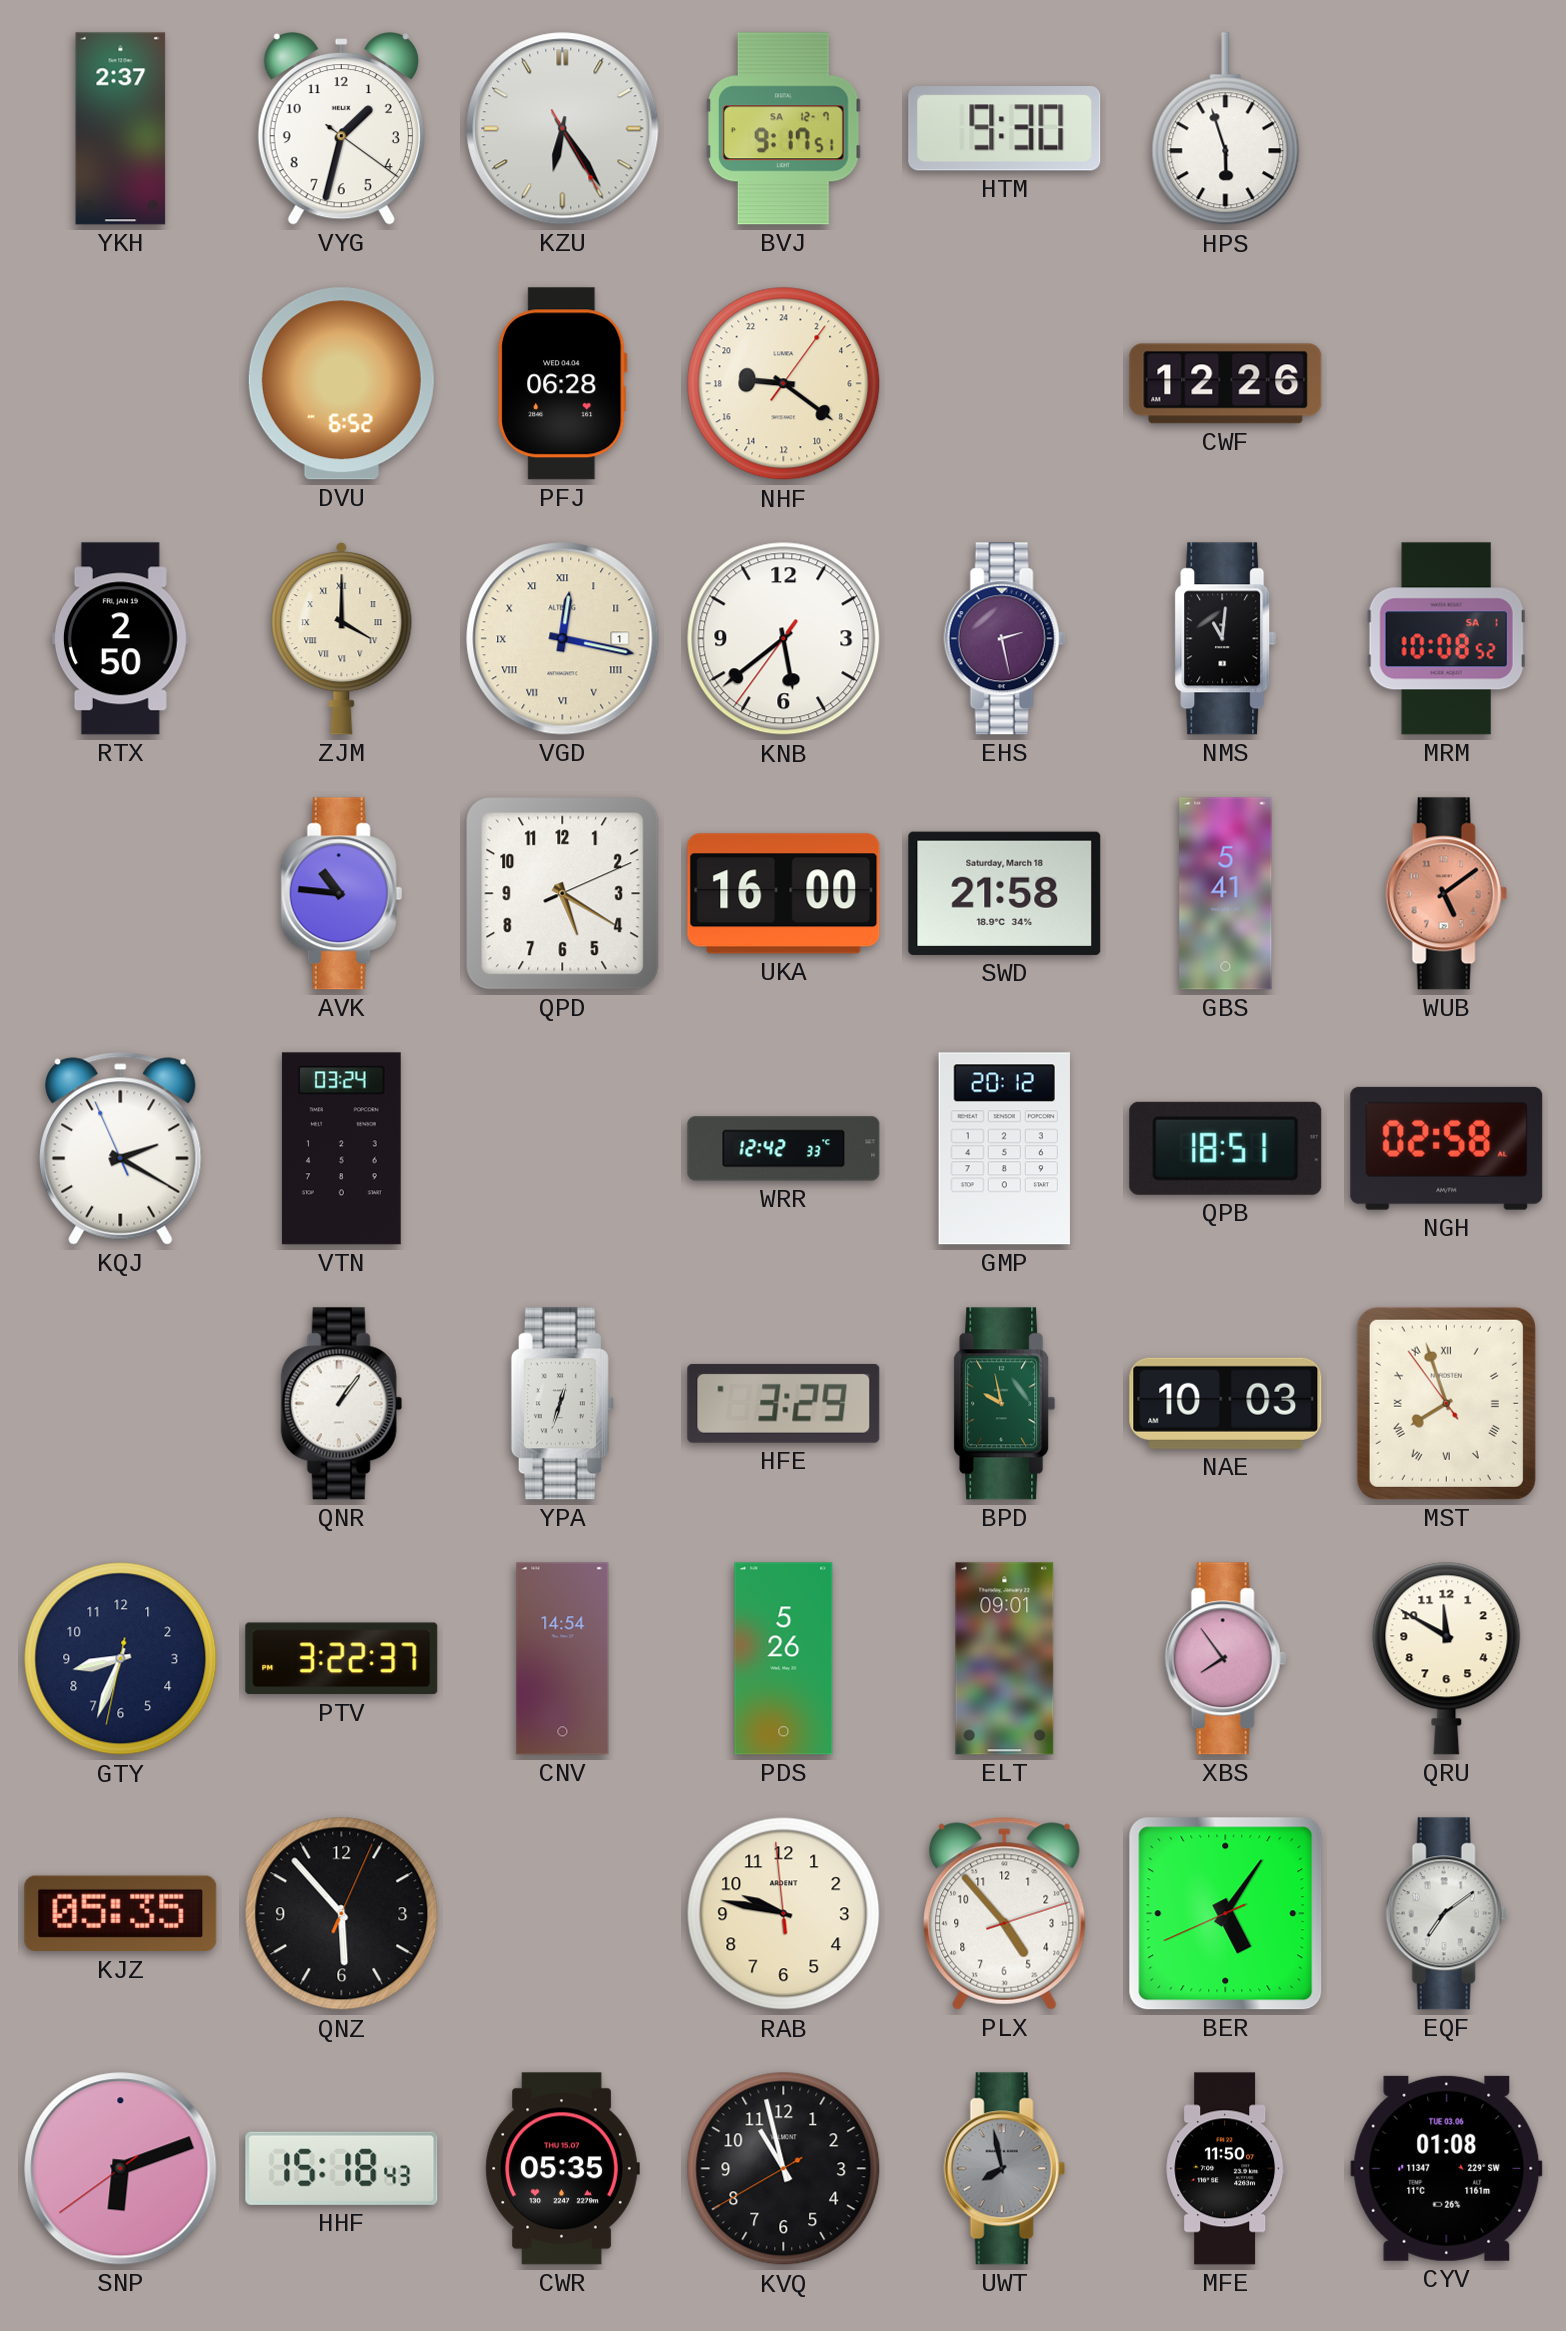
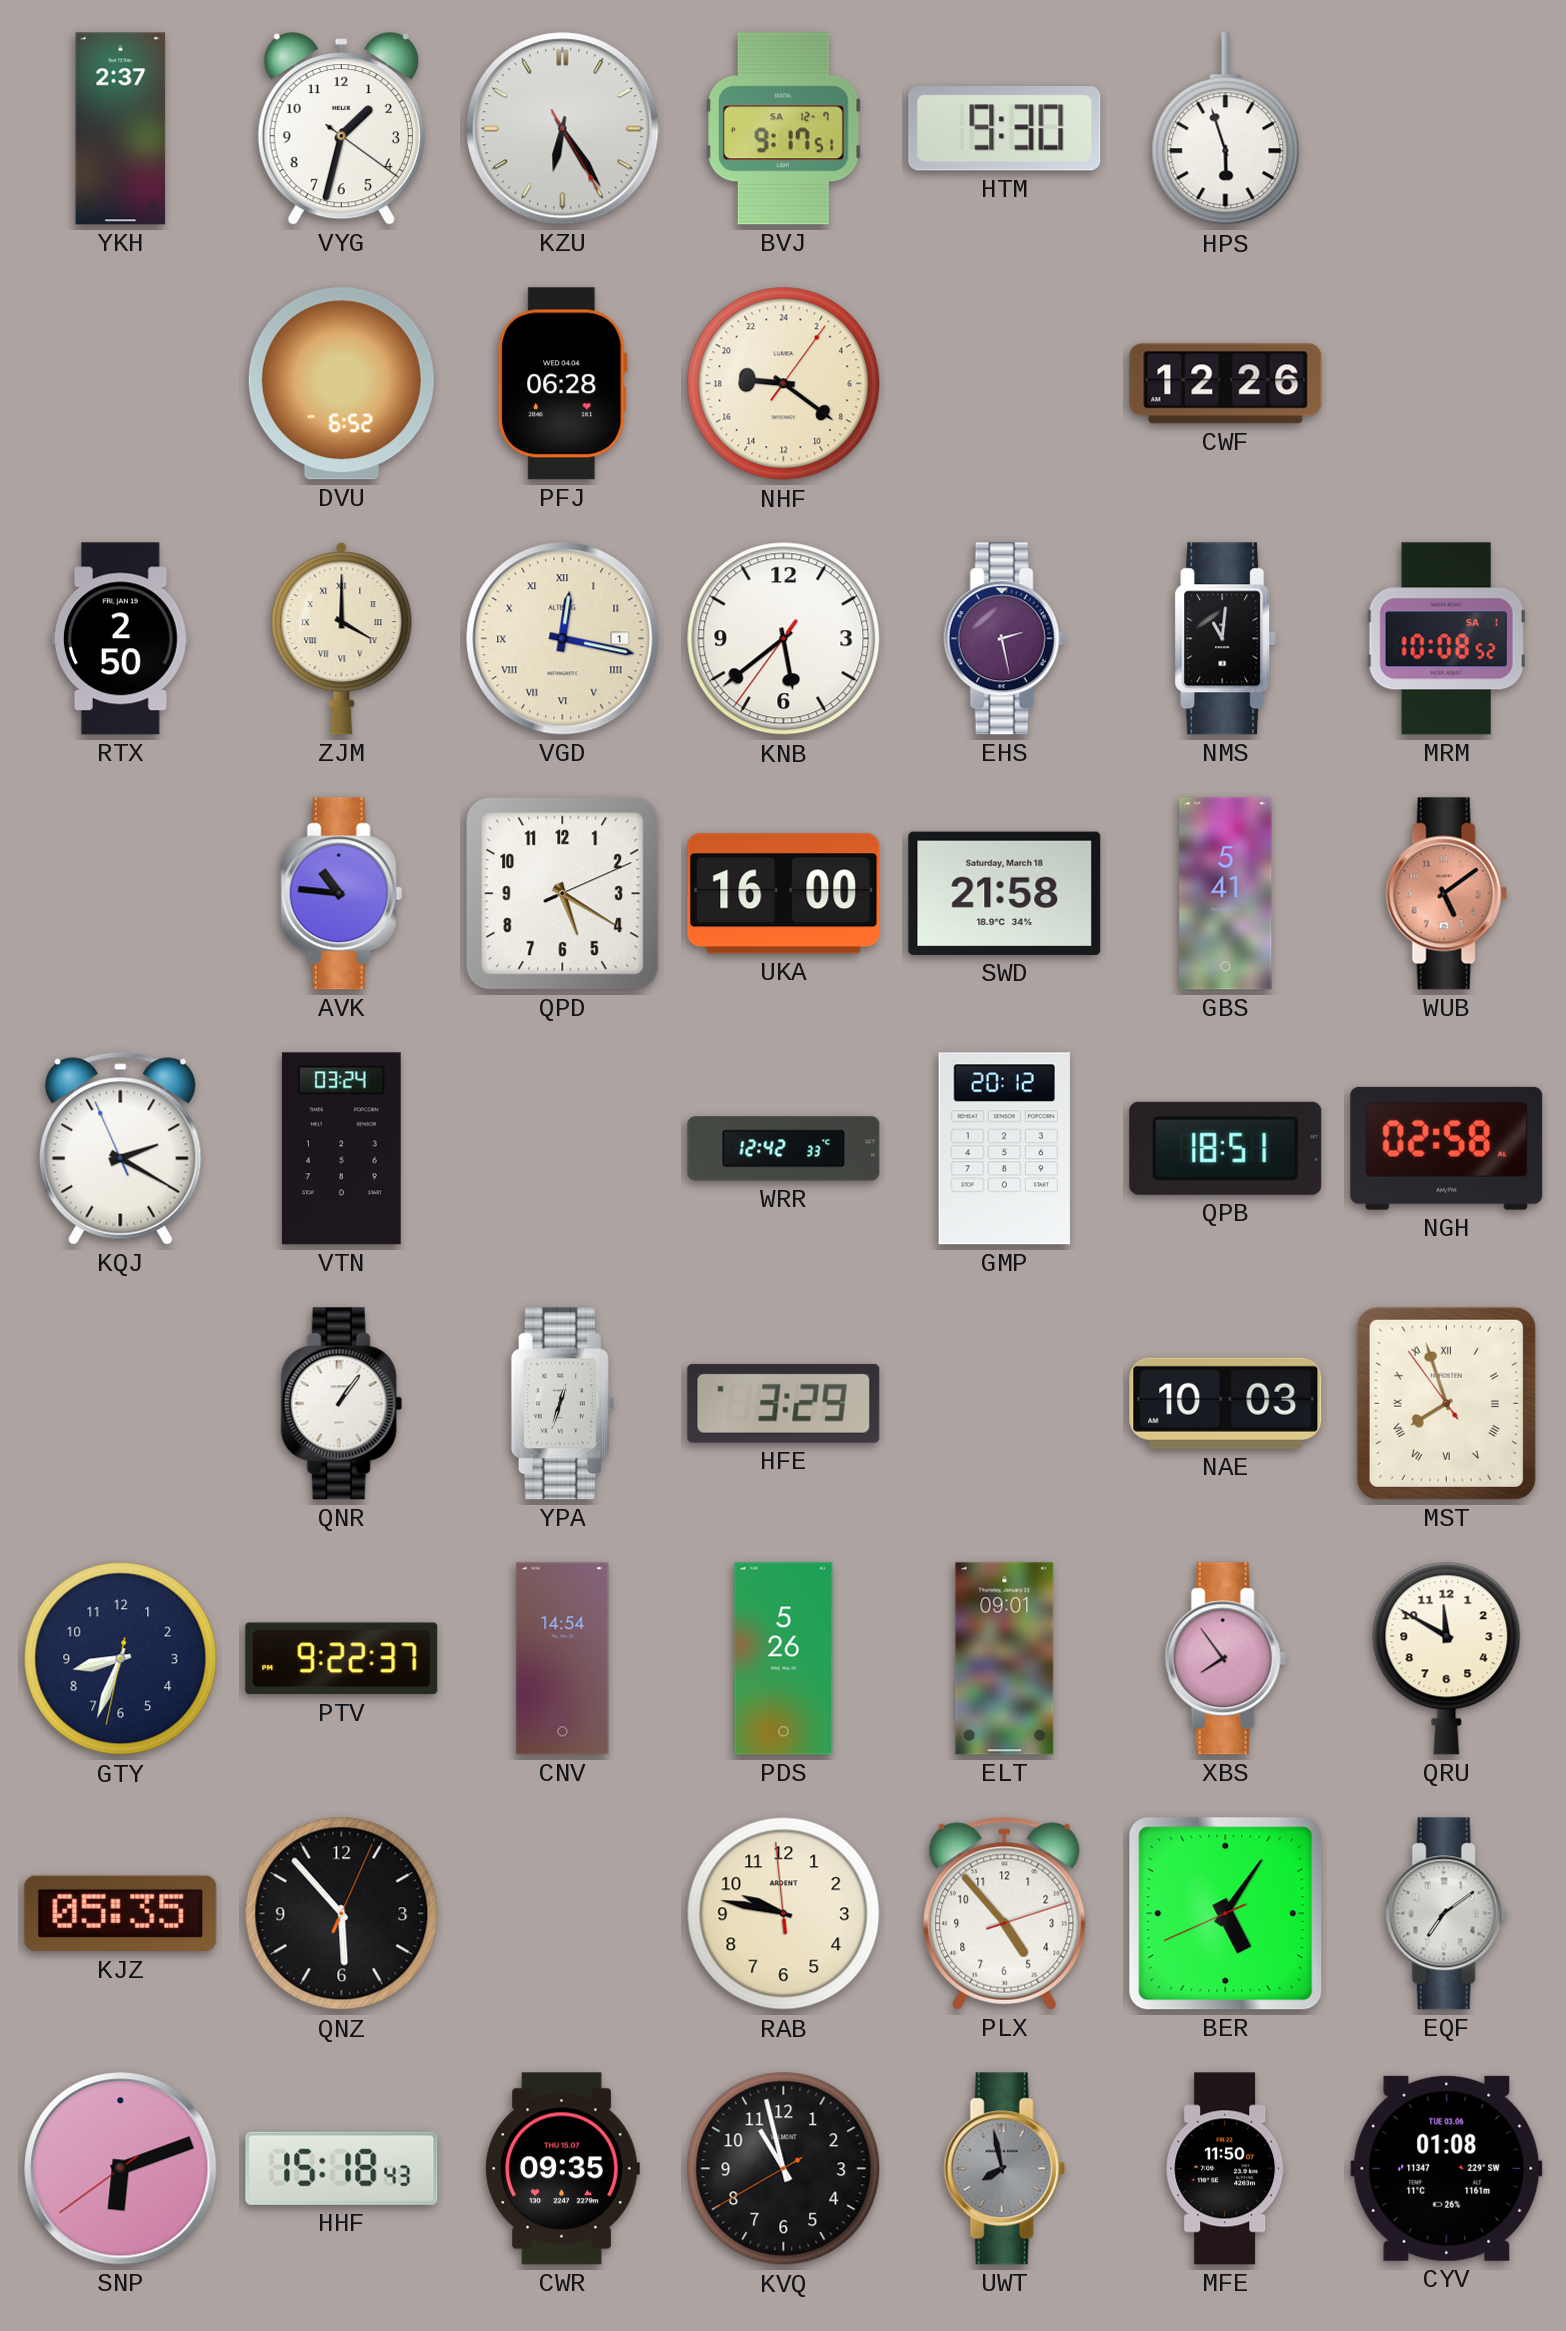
BPD: 9:58 -> none (1005, 1404)
PTV: 3:22 -> 9:22 (342, 1659)
CWR: 05:35 -> 09:35 (562, 2169)
